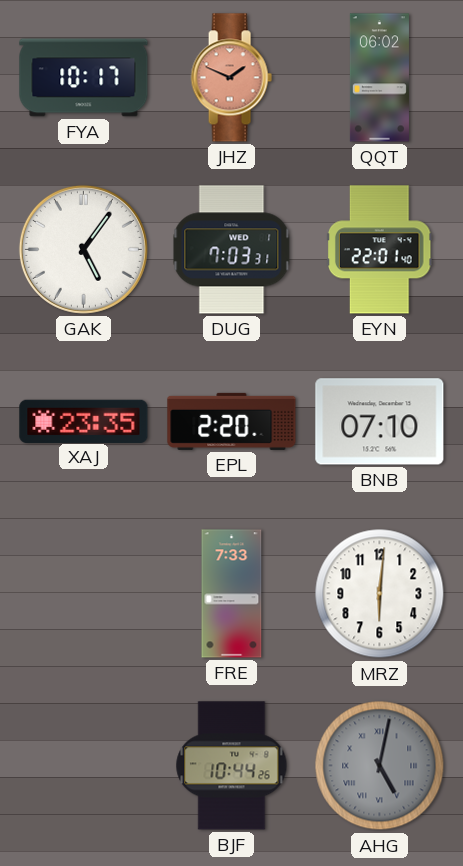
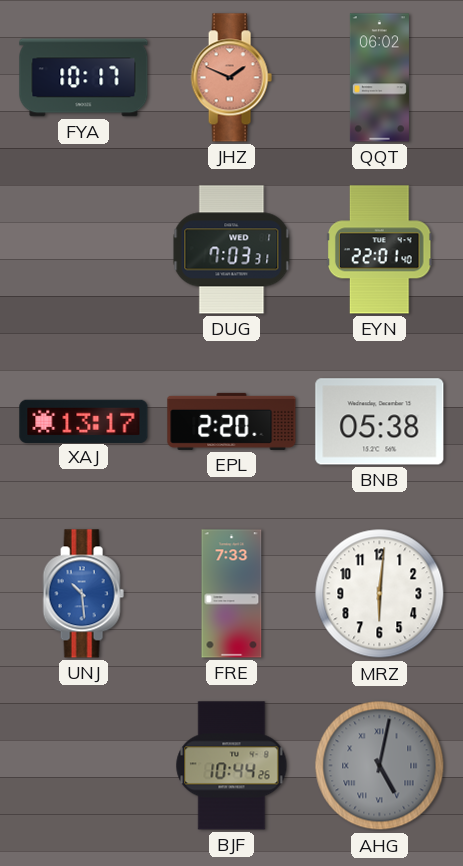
GAK: 5:06 -> none (83, 249)
XAJ: 23:35 -> 13:17 (84, 421)
BNB: 07:10 -> 05:38 (380, 422)
UNJ: none -> 10:29 (83, 594)
